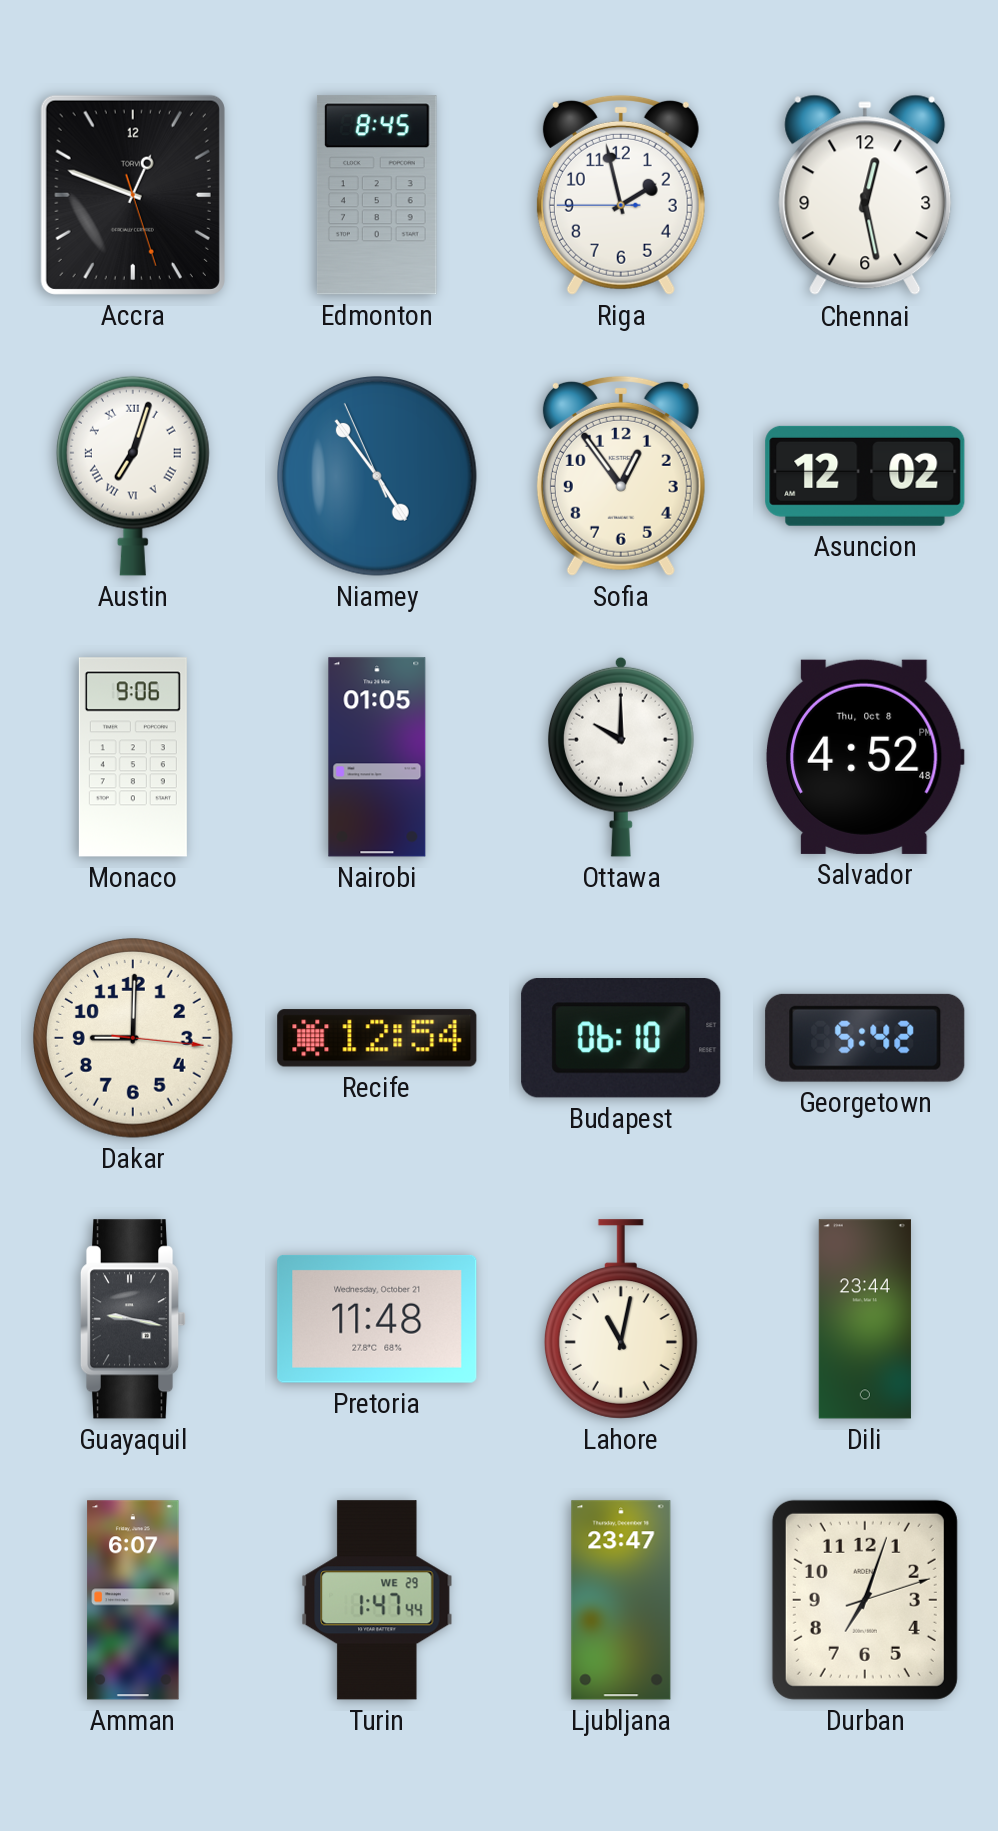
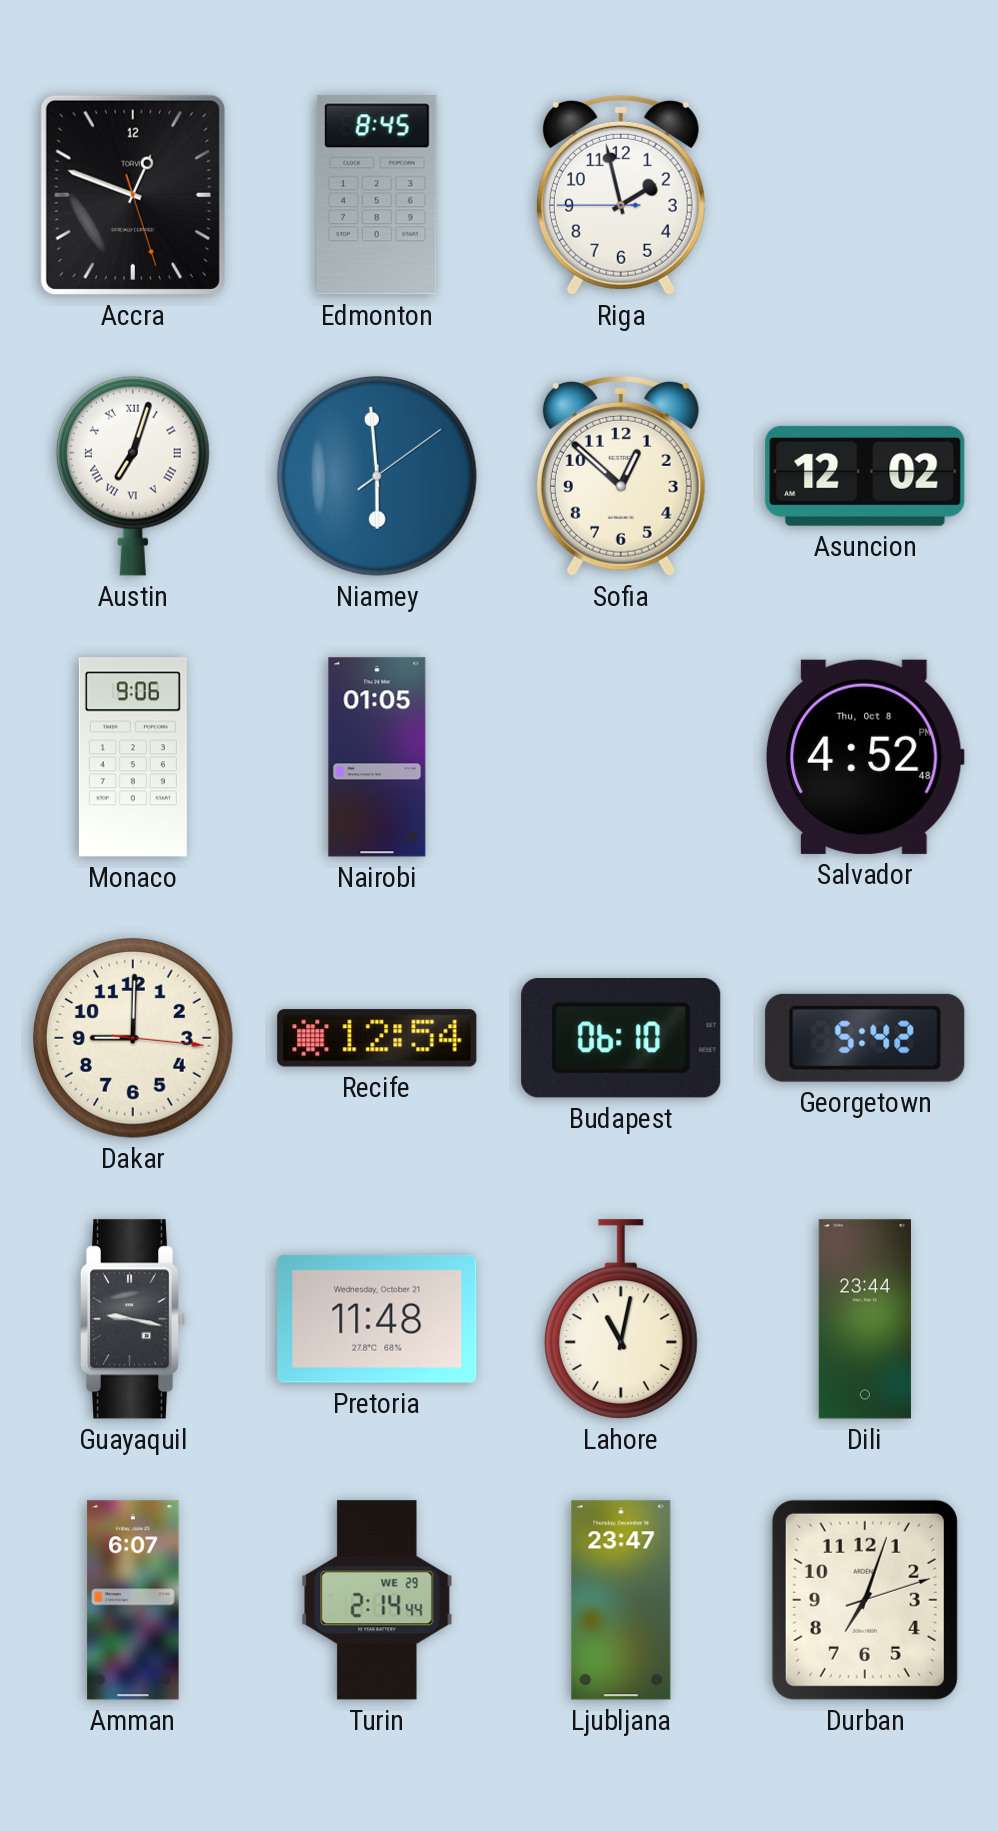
Chennai: 12:28 -> none (865, 195)
Niamey: 4:53 -> 5:59 (378, 477)
Sofia: 12:54 -> 12:52 (621, 476)
Ottawa: 10:00 -> none (621, 757)
Turin: 1:47 -> 2:14 (377, 1600)
